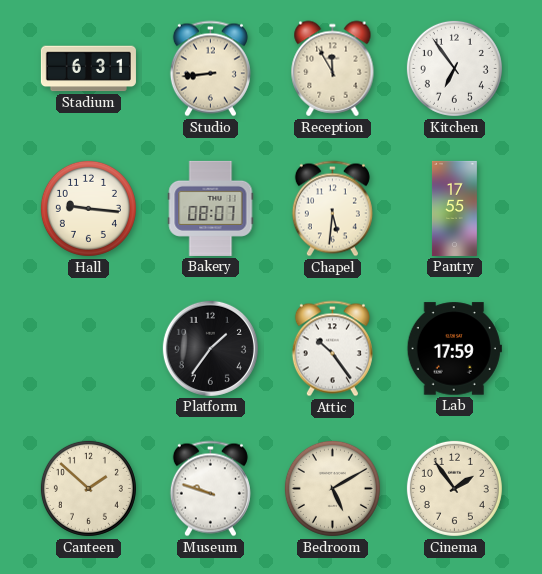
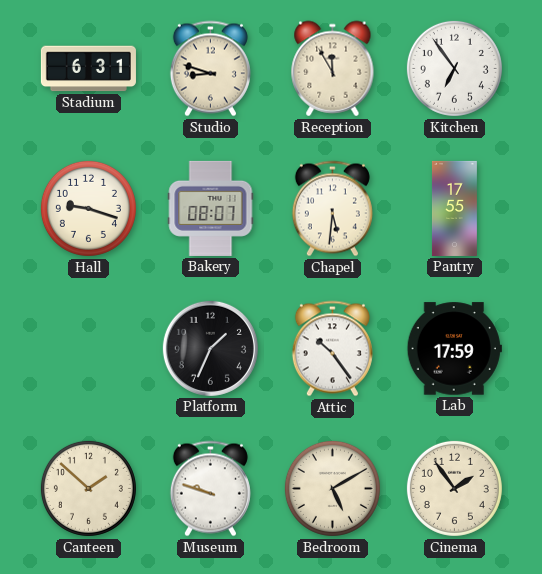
Studio: 8:44 -> 8:48 (210, 69)
Hall: 9:16 -> 9:18 (88, 208)
Platform: 1:36 -> 1:34 (210, 348)
